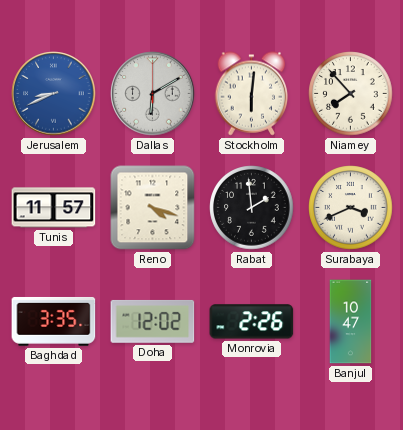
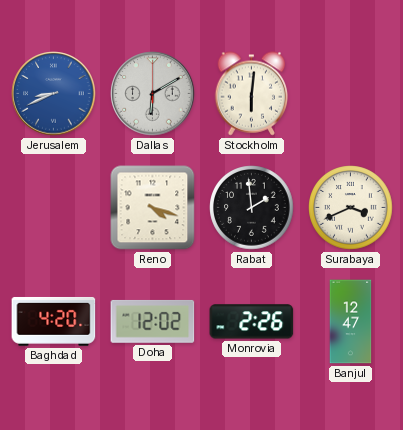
Niamey: 7:53 -> none (351, 94)
Tunis: 11:57 -> none (54, 208)
Baghdad: 3:35 -> 4:20 (54, 321)
Banjul: 10:47 -> 12:47 (351, 322)
